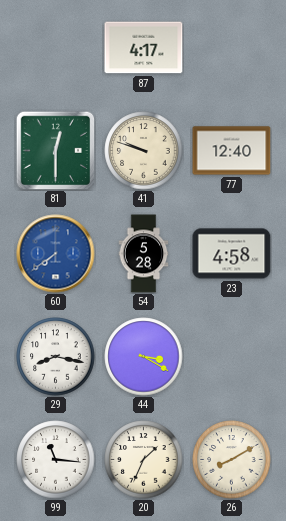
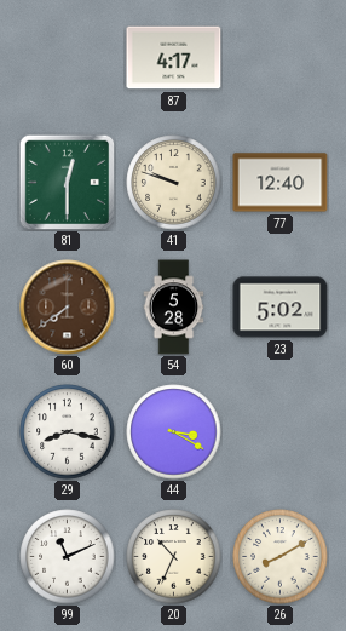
60 dial: blue -> brown (68, 308)
23: 4:58 -> 5:02 (281, 308)
99: 11:16 -> 11:11 (68, 557)
20: 1:34 -> 10:34 (174, 557)
